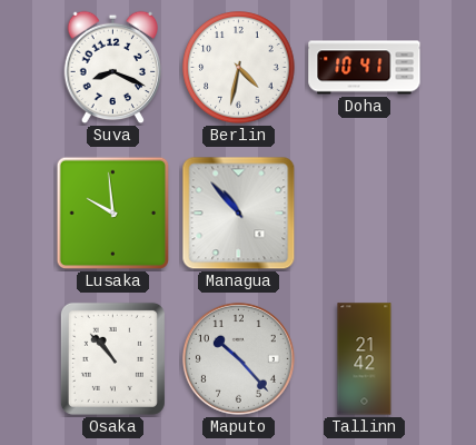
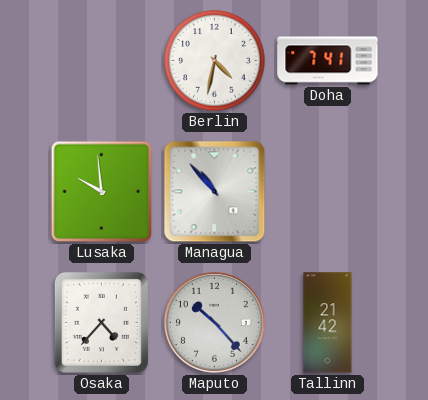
Suva: 8:19 -> none (113, 68)
Doha: 10:41 -> 7:41 (328, 61)
Osaka: 10:53 -> 4:37 (101, 322)
